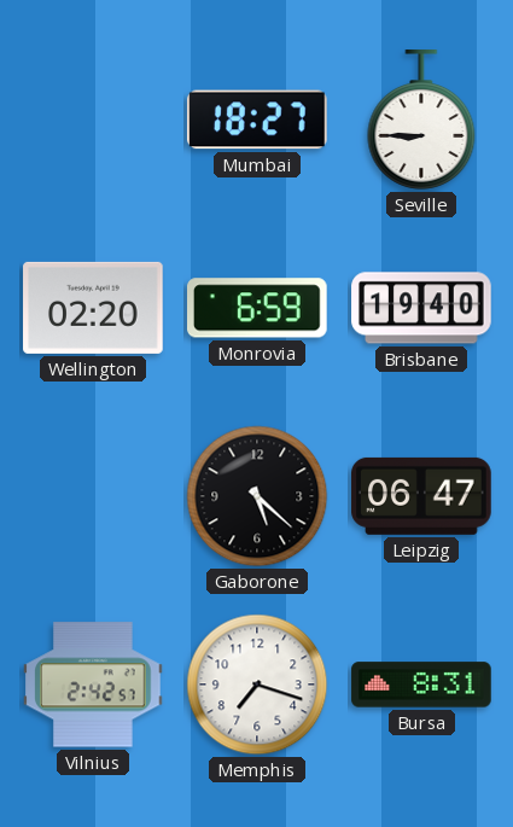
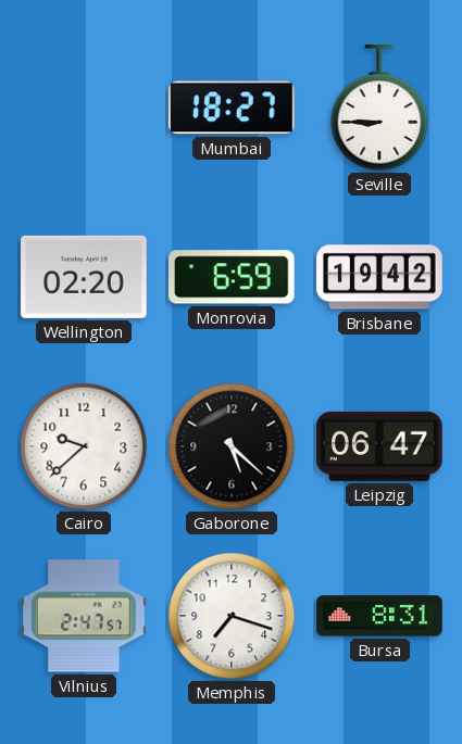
Brisbane: 19:40 -> 19:42 (379, 277)
Cairo: none -> 9:38 (84, 446)
Vilnius: 2:42 -> 2:47 (84, 616)
